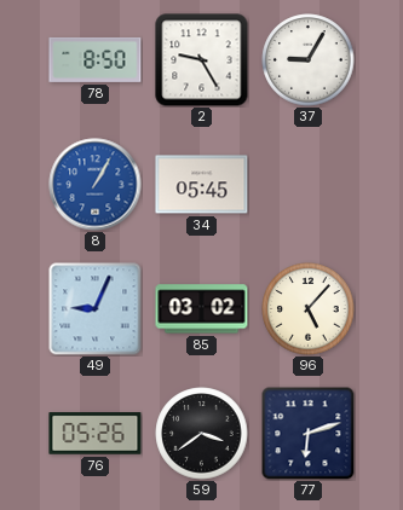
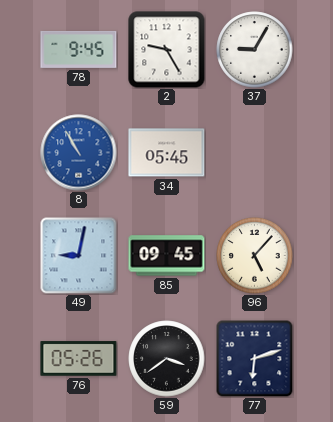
78: 8:50 -> 9:45 (79, 49)
8: 1:05 -> 10:55 (79, 153)
49: 9:04 -> 9:02 (79, 256)
85: 03:02 -> 09:45 (167, 256)
